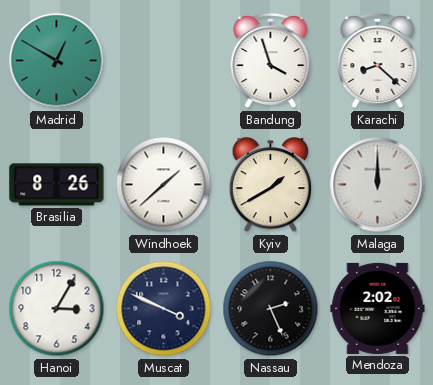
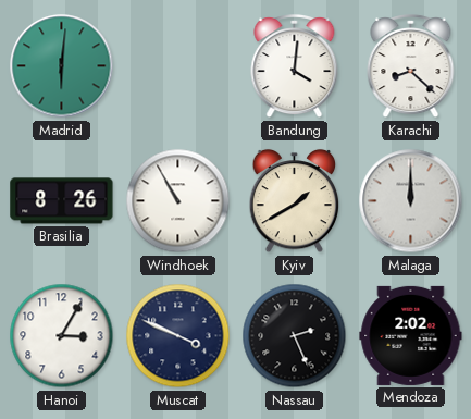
Madrid: 12:50 -> 6:01 (62, 66)
Bandung: 3:57 -> 4:01 (295, 67)
Windhoek: 1:38 -> 10:55 (178, 201)
